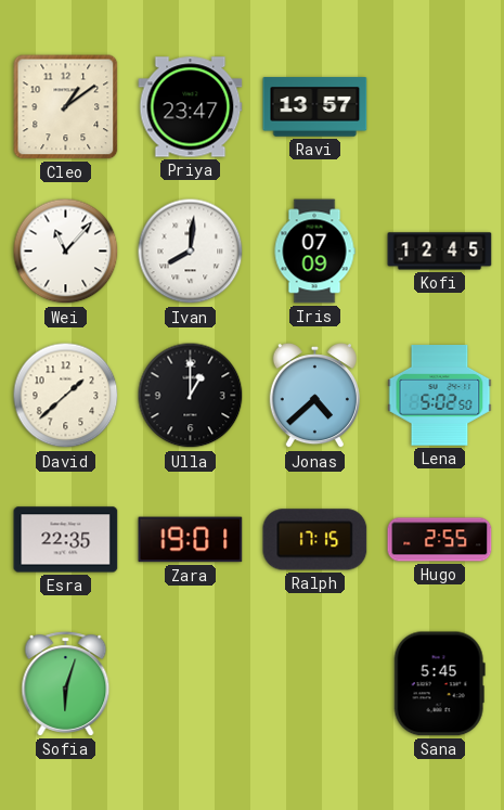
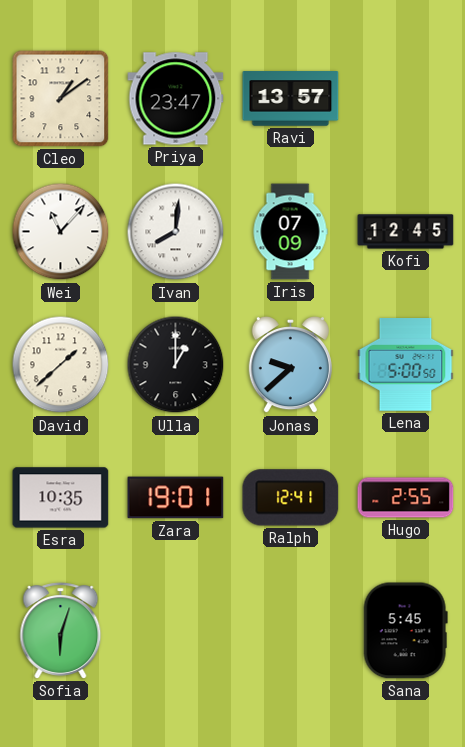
Jonas: 4:38 -> 9:38 (290, 365)
Lena: 5:02 -> 5:00 (406, 365)
Esra: 22:35 -> 10:35 (61, 498)
Ralph: 17:15 -> 12:41 (291, 498)
